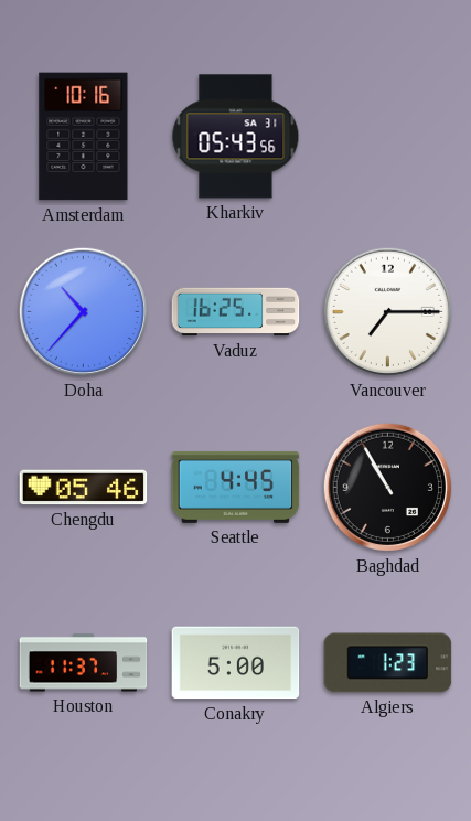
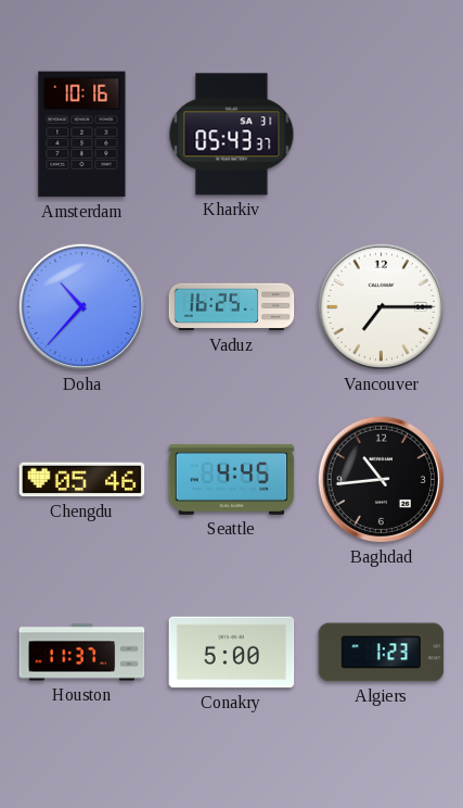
Kharkiv: 05:43:56 -> 05:43:37 (232, 135)
Baghdad: 10:55 -> 10:44 (381, 479)
